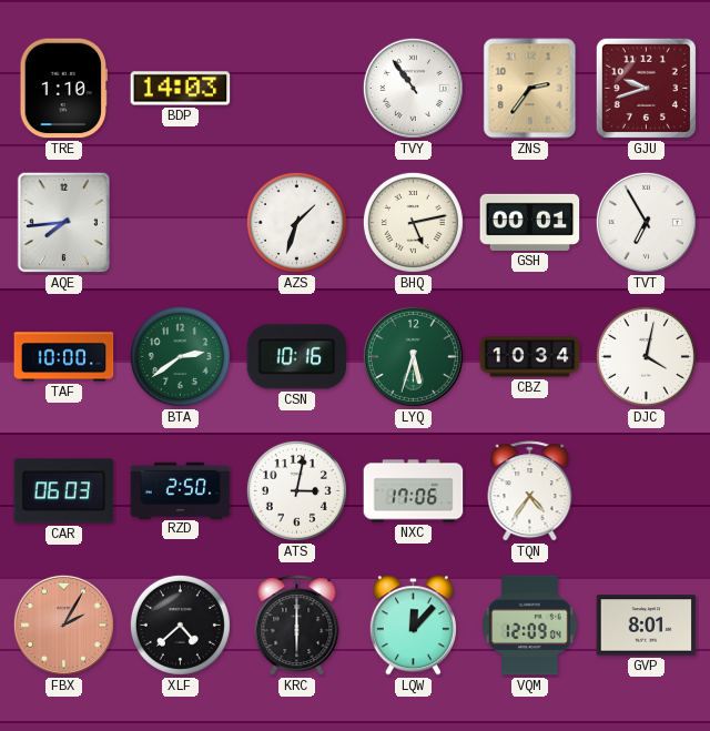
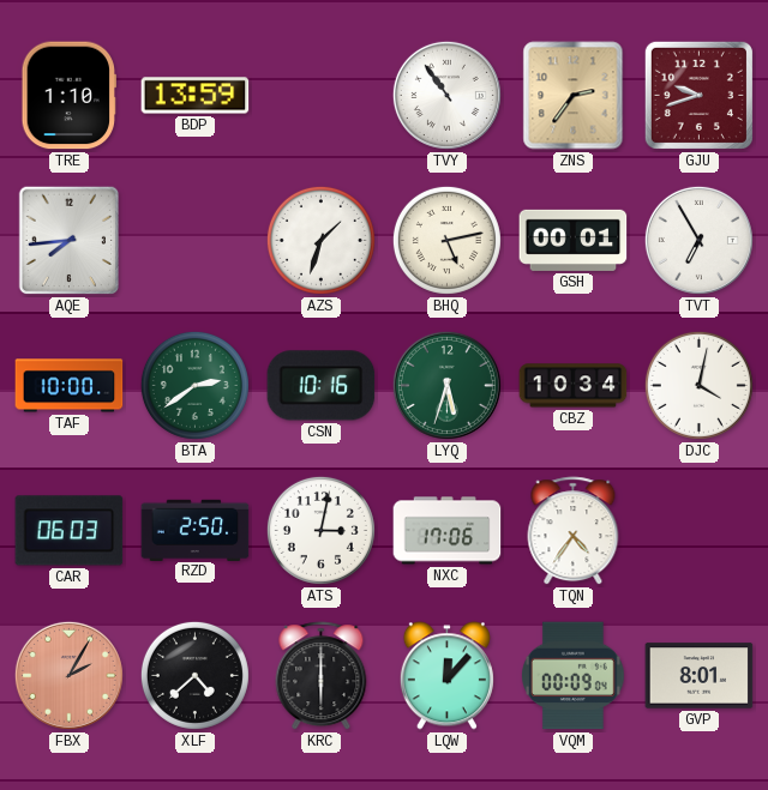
BDP: 14:03 -> 13:59 (196, 96)
VQM: 12:09 -> 00:09 (574, 676)
